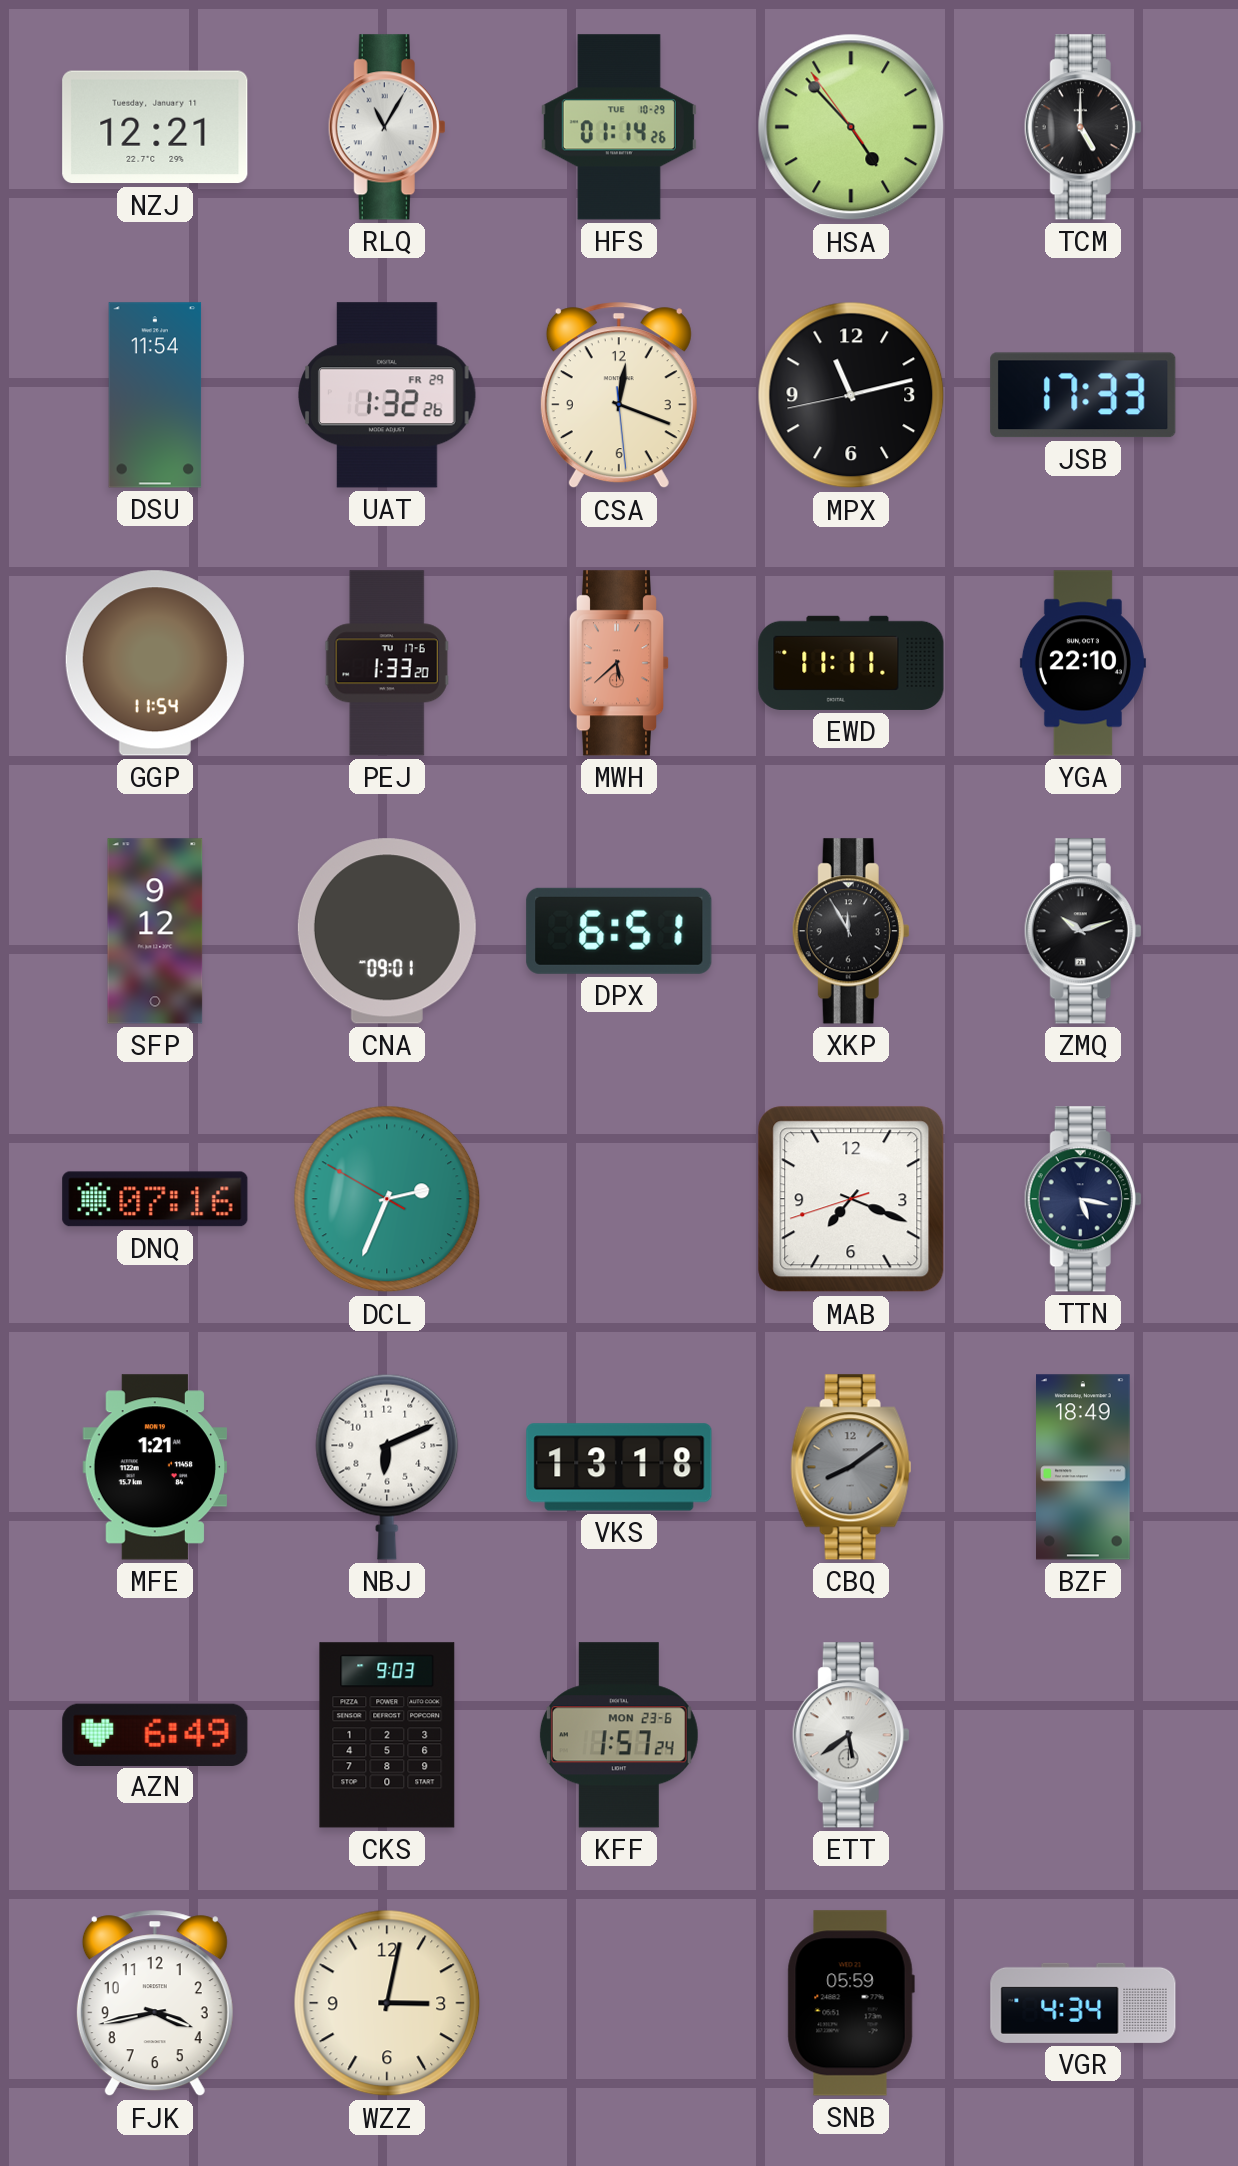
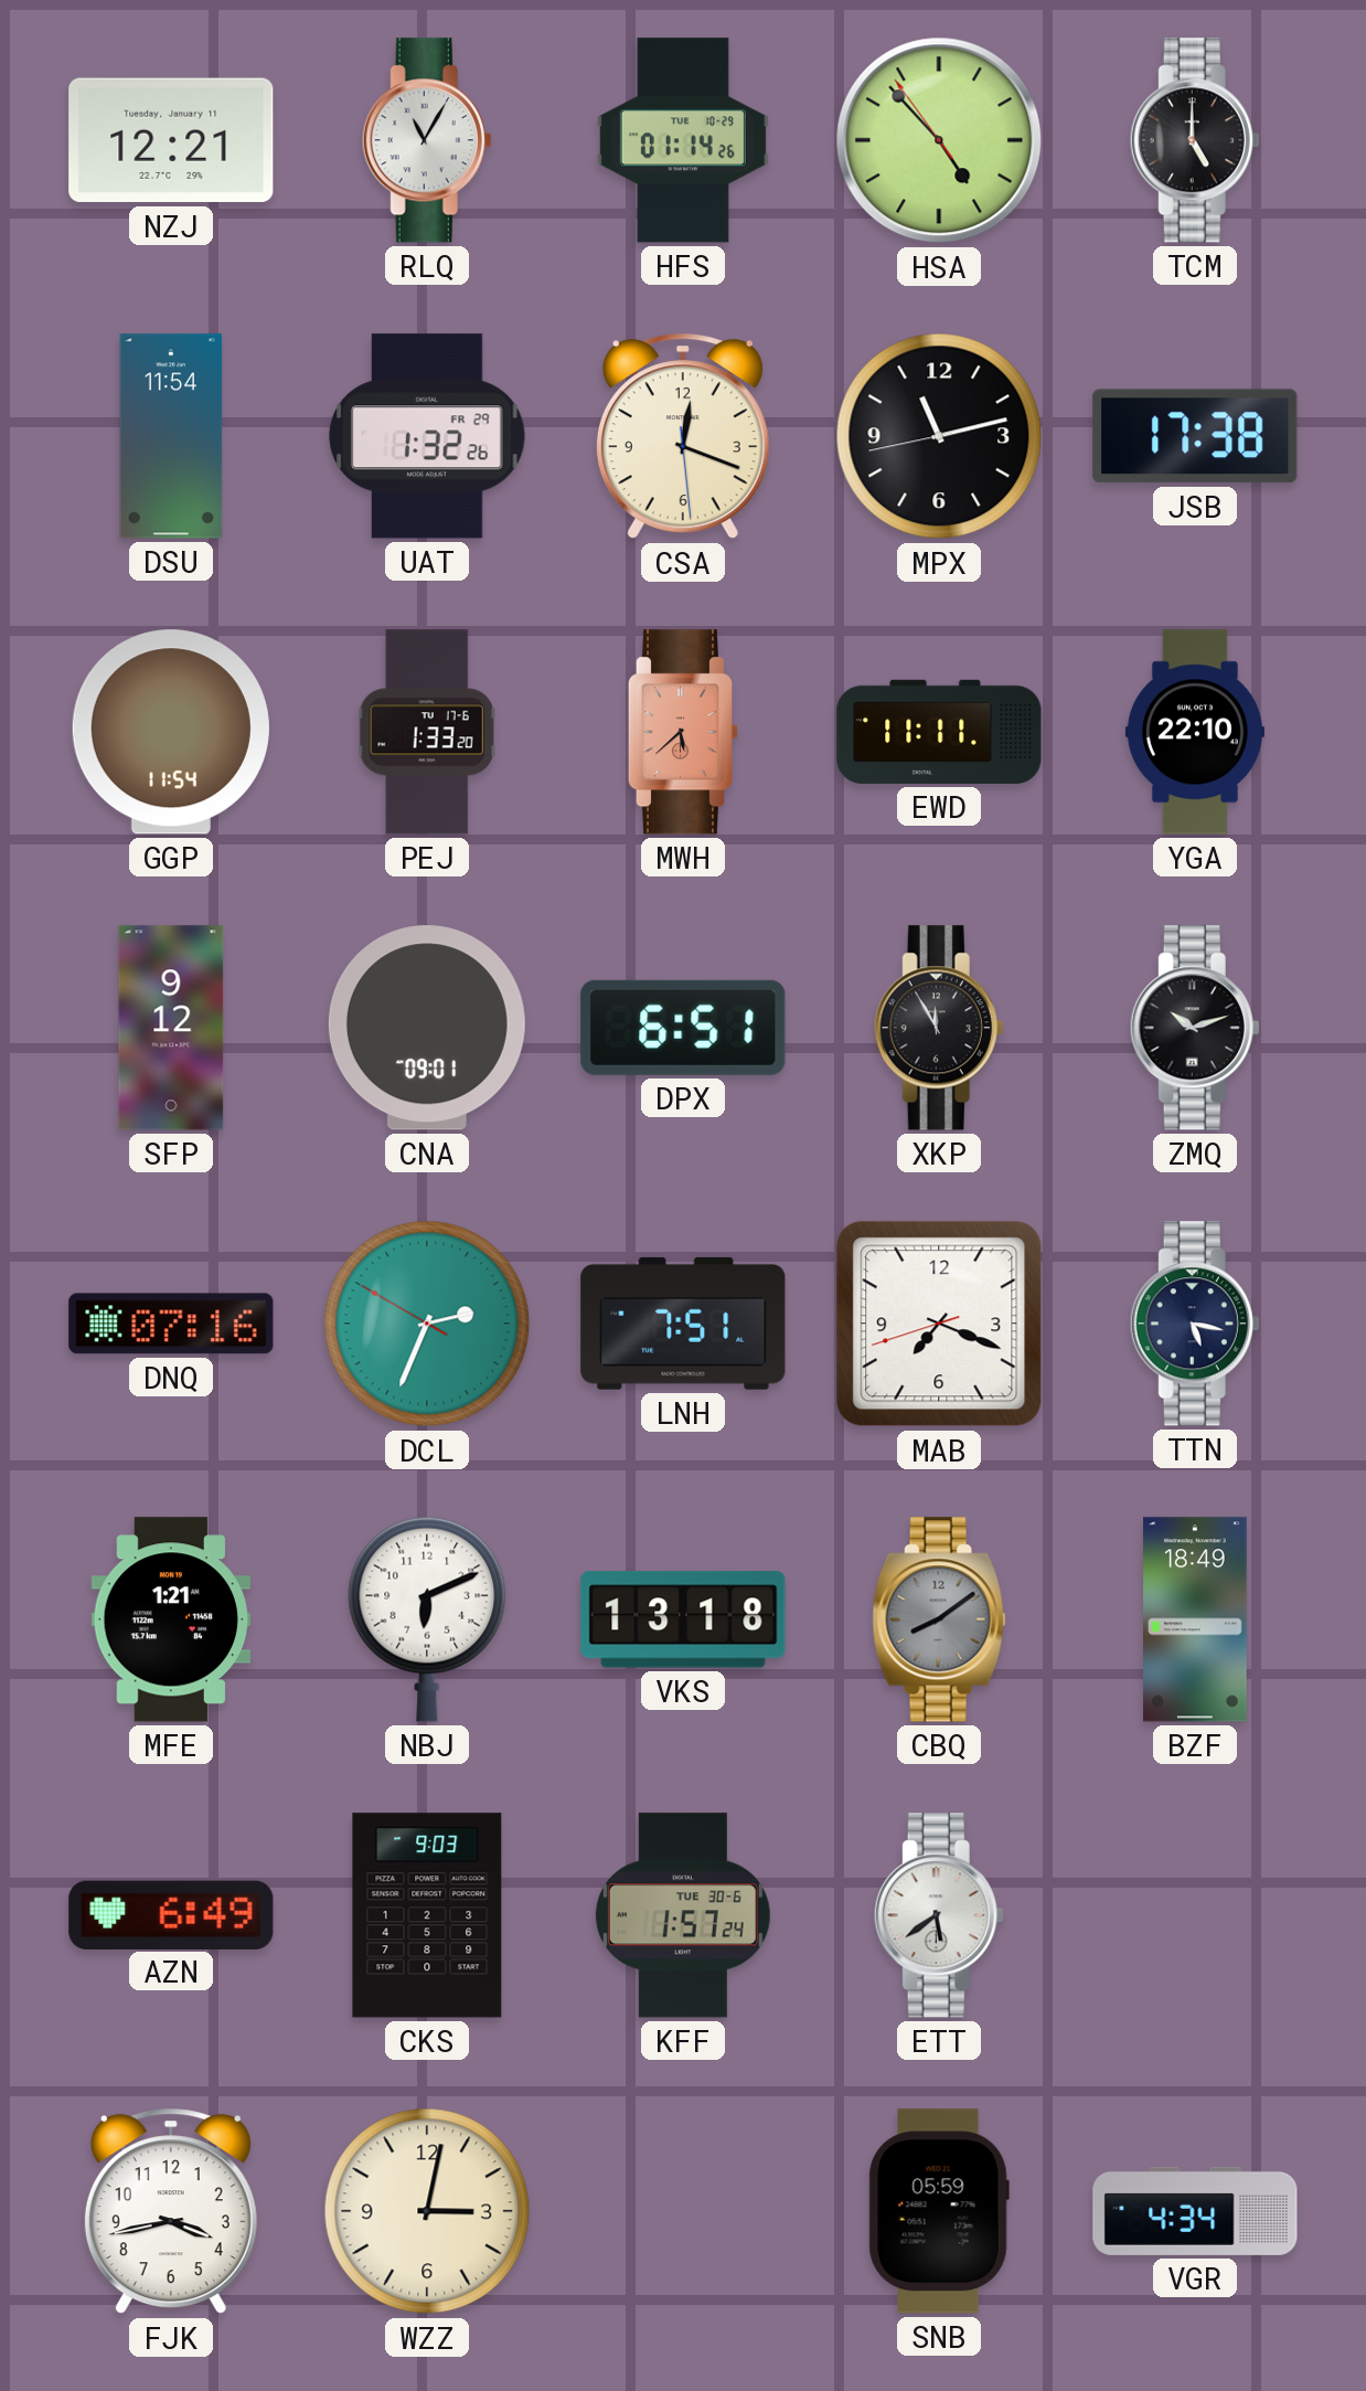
JSB: 17:33 -> 17:38 (1195, 436)
LNH: none -> 7:51 (683, 1324)
KFF date: MON 23-6 -> TUE 30-6 (683, 1915)
